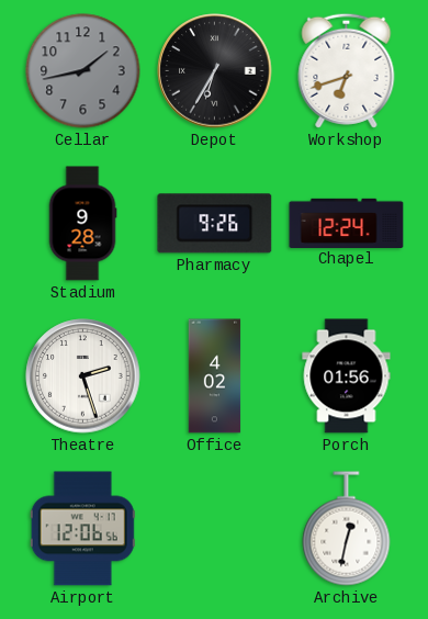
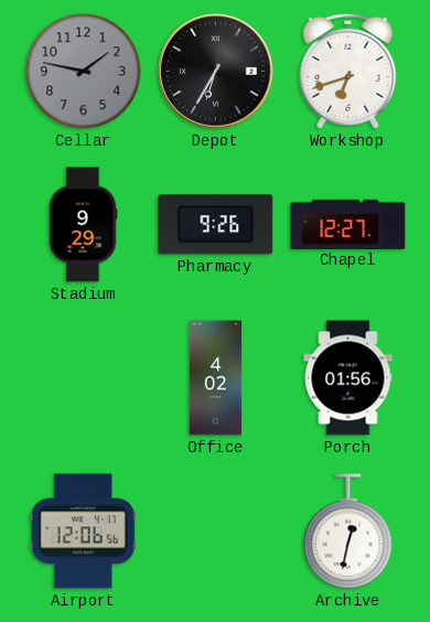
Cellar: 1:43 -> 1:47 (84, 72)
Stadium: 9:28 -> 9:29 (83, 225)
Chapel: 12:24 -> 12:27 (348, 224)
Theatre: 2:27 -> none (83, 376)
